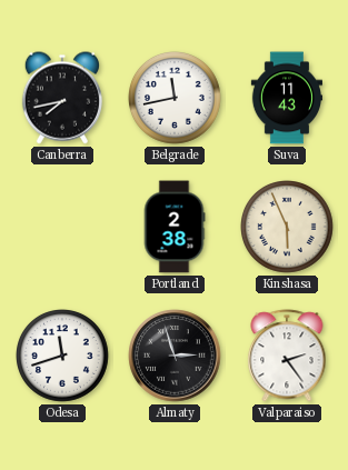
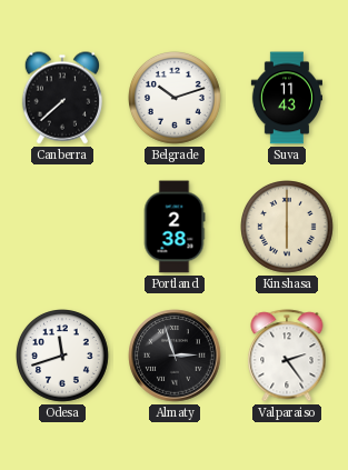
Canberra: 7:43 -> 7:38 (61, 98)
Belgrade: 11:43 -> 10:12 (176, 99)
Kinshasa: 5:56 -> 6:00 (288, 228)
